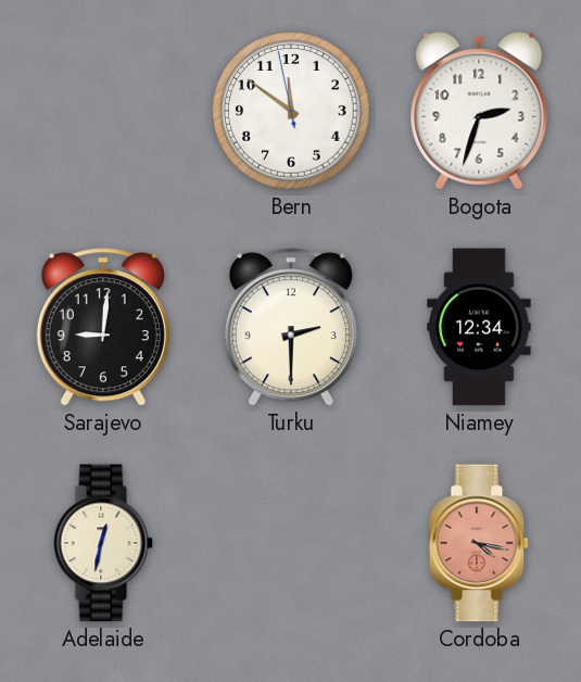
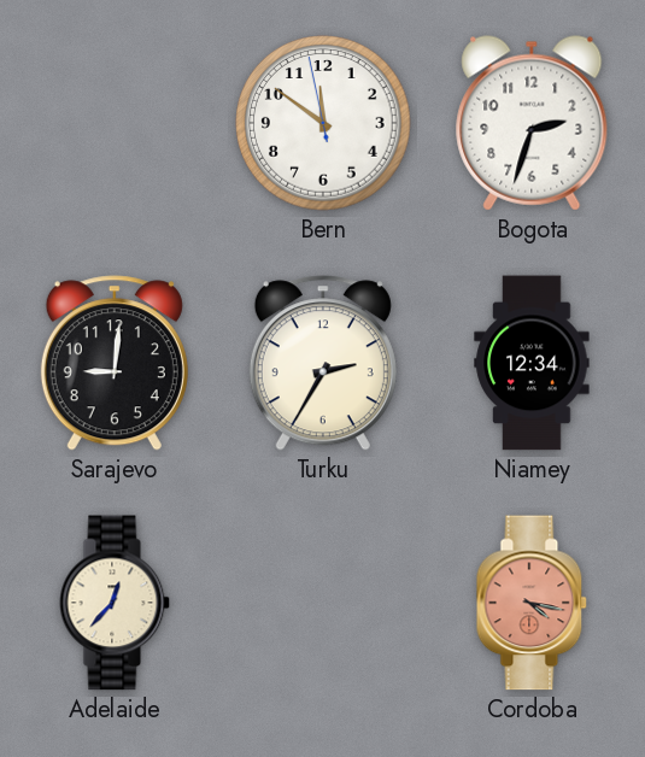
Turku: 2:30 -> 2:35 (323, 363)
Adelaide: 12:32 -> 12:37 (115, 603)
